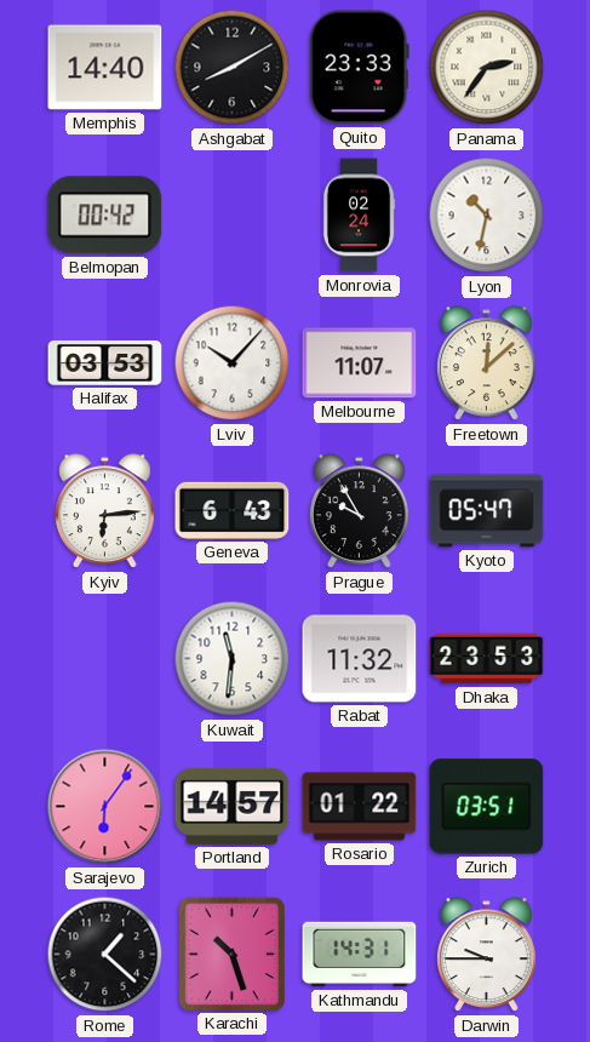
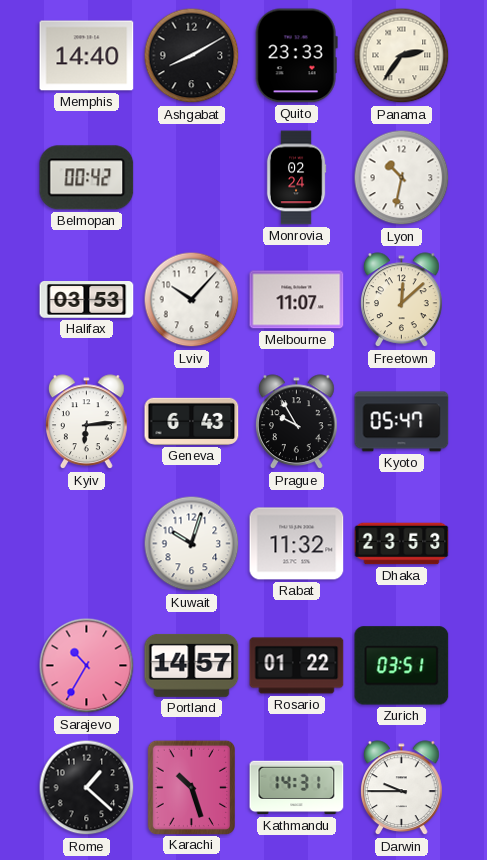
Kuwait: 11:31 -> 10:03 (192, 544)
Sarajevo: 6:06 -> 10:35 (87, 666)
